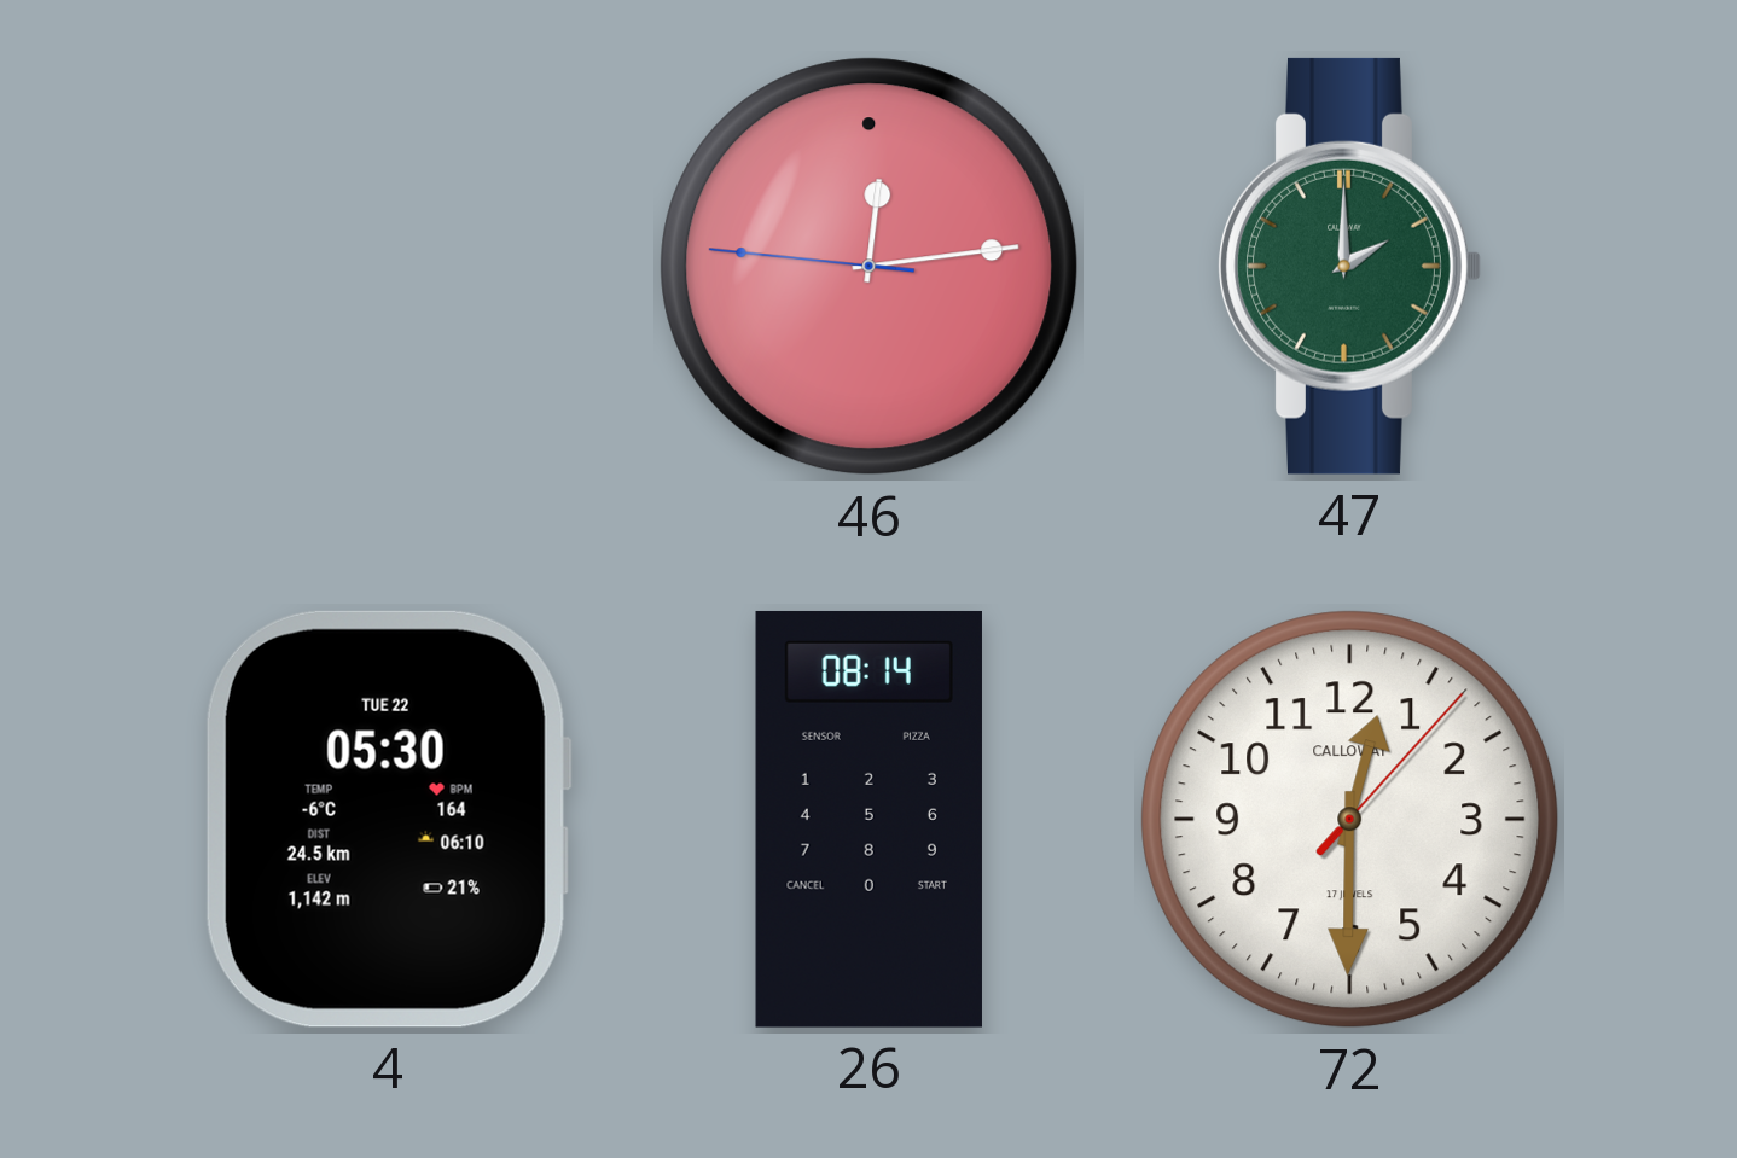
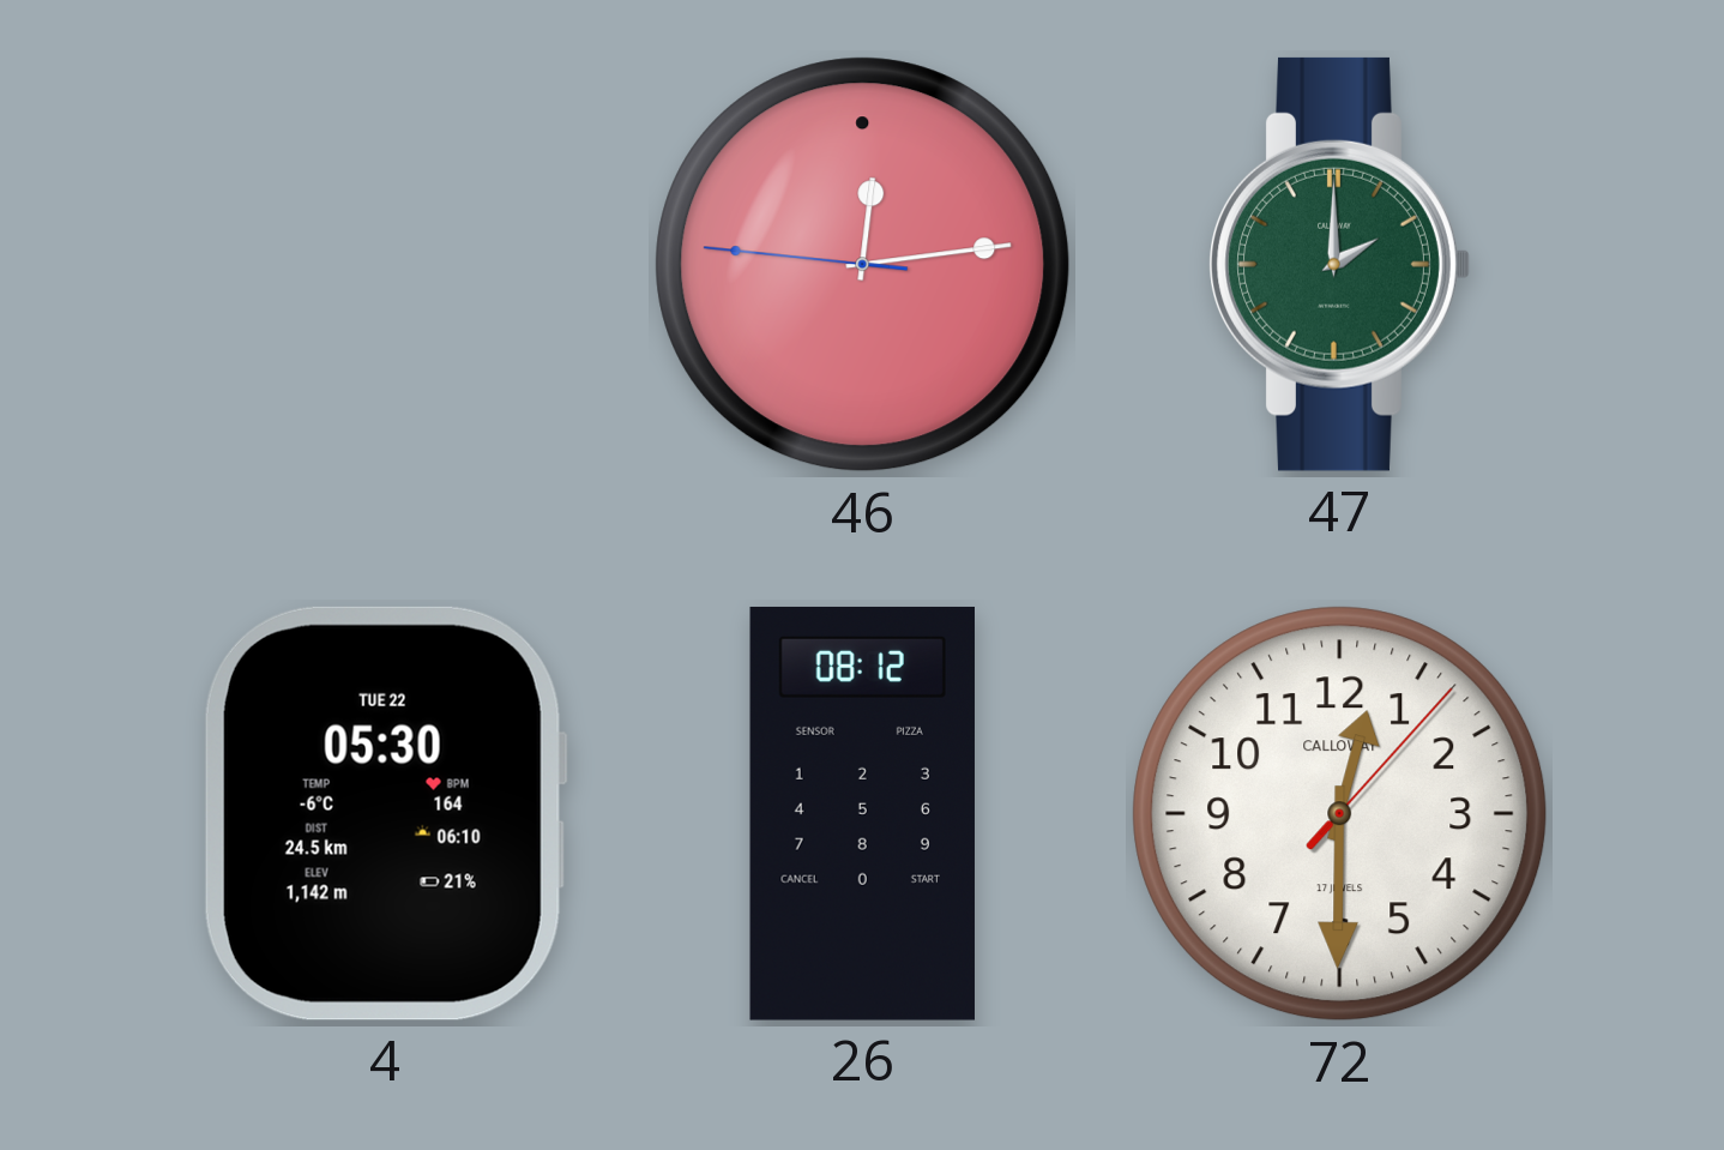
26: 08:14 -> 08:12 (862, 813)
